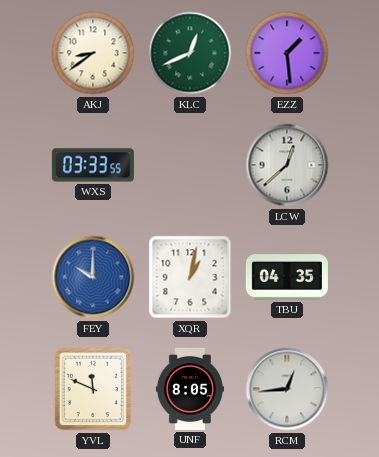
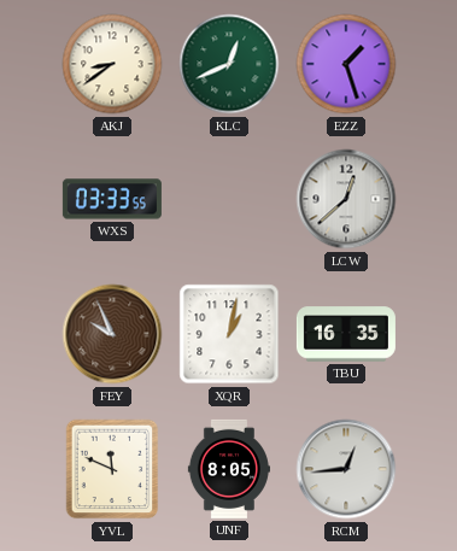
EZZ: 1:29 -> 1:27 (346, 64)
FEY: 10:00 -> 9:56 (112, 334)
FEY dial: blue -> brown (112, 334)
TBU: 04:35 -> 16:35 (346, 334)
